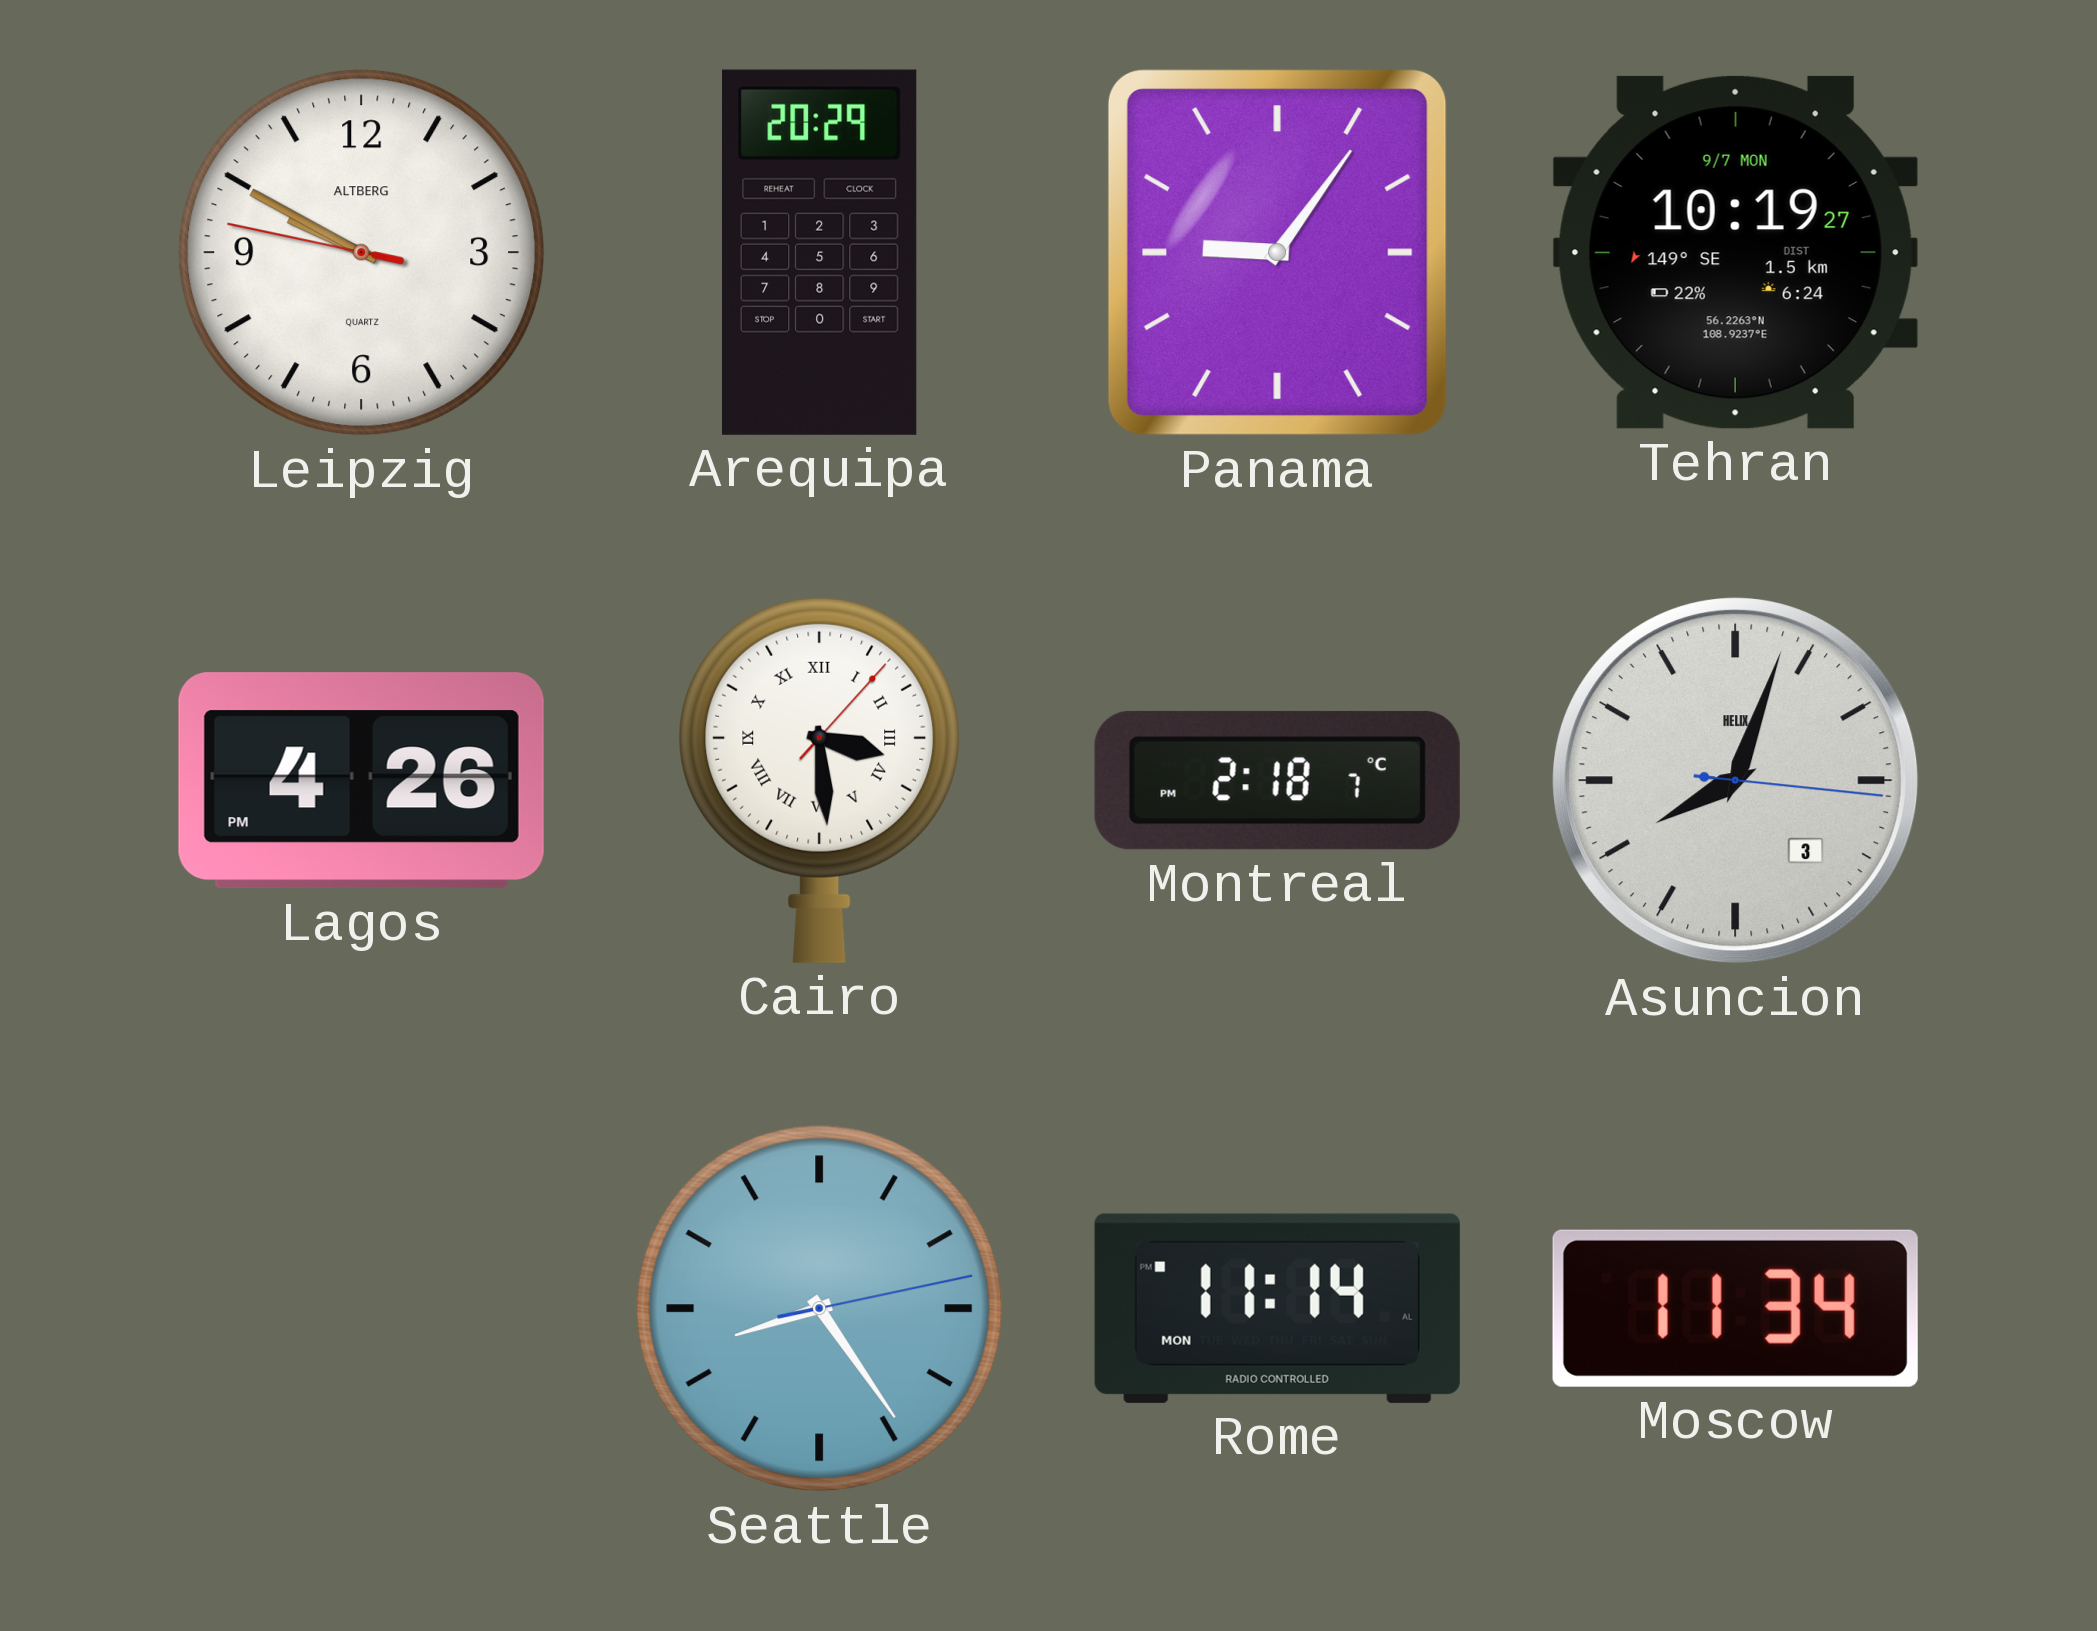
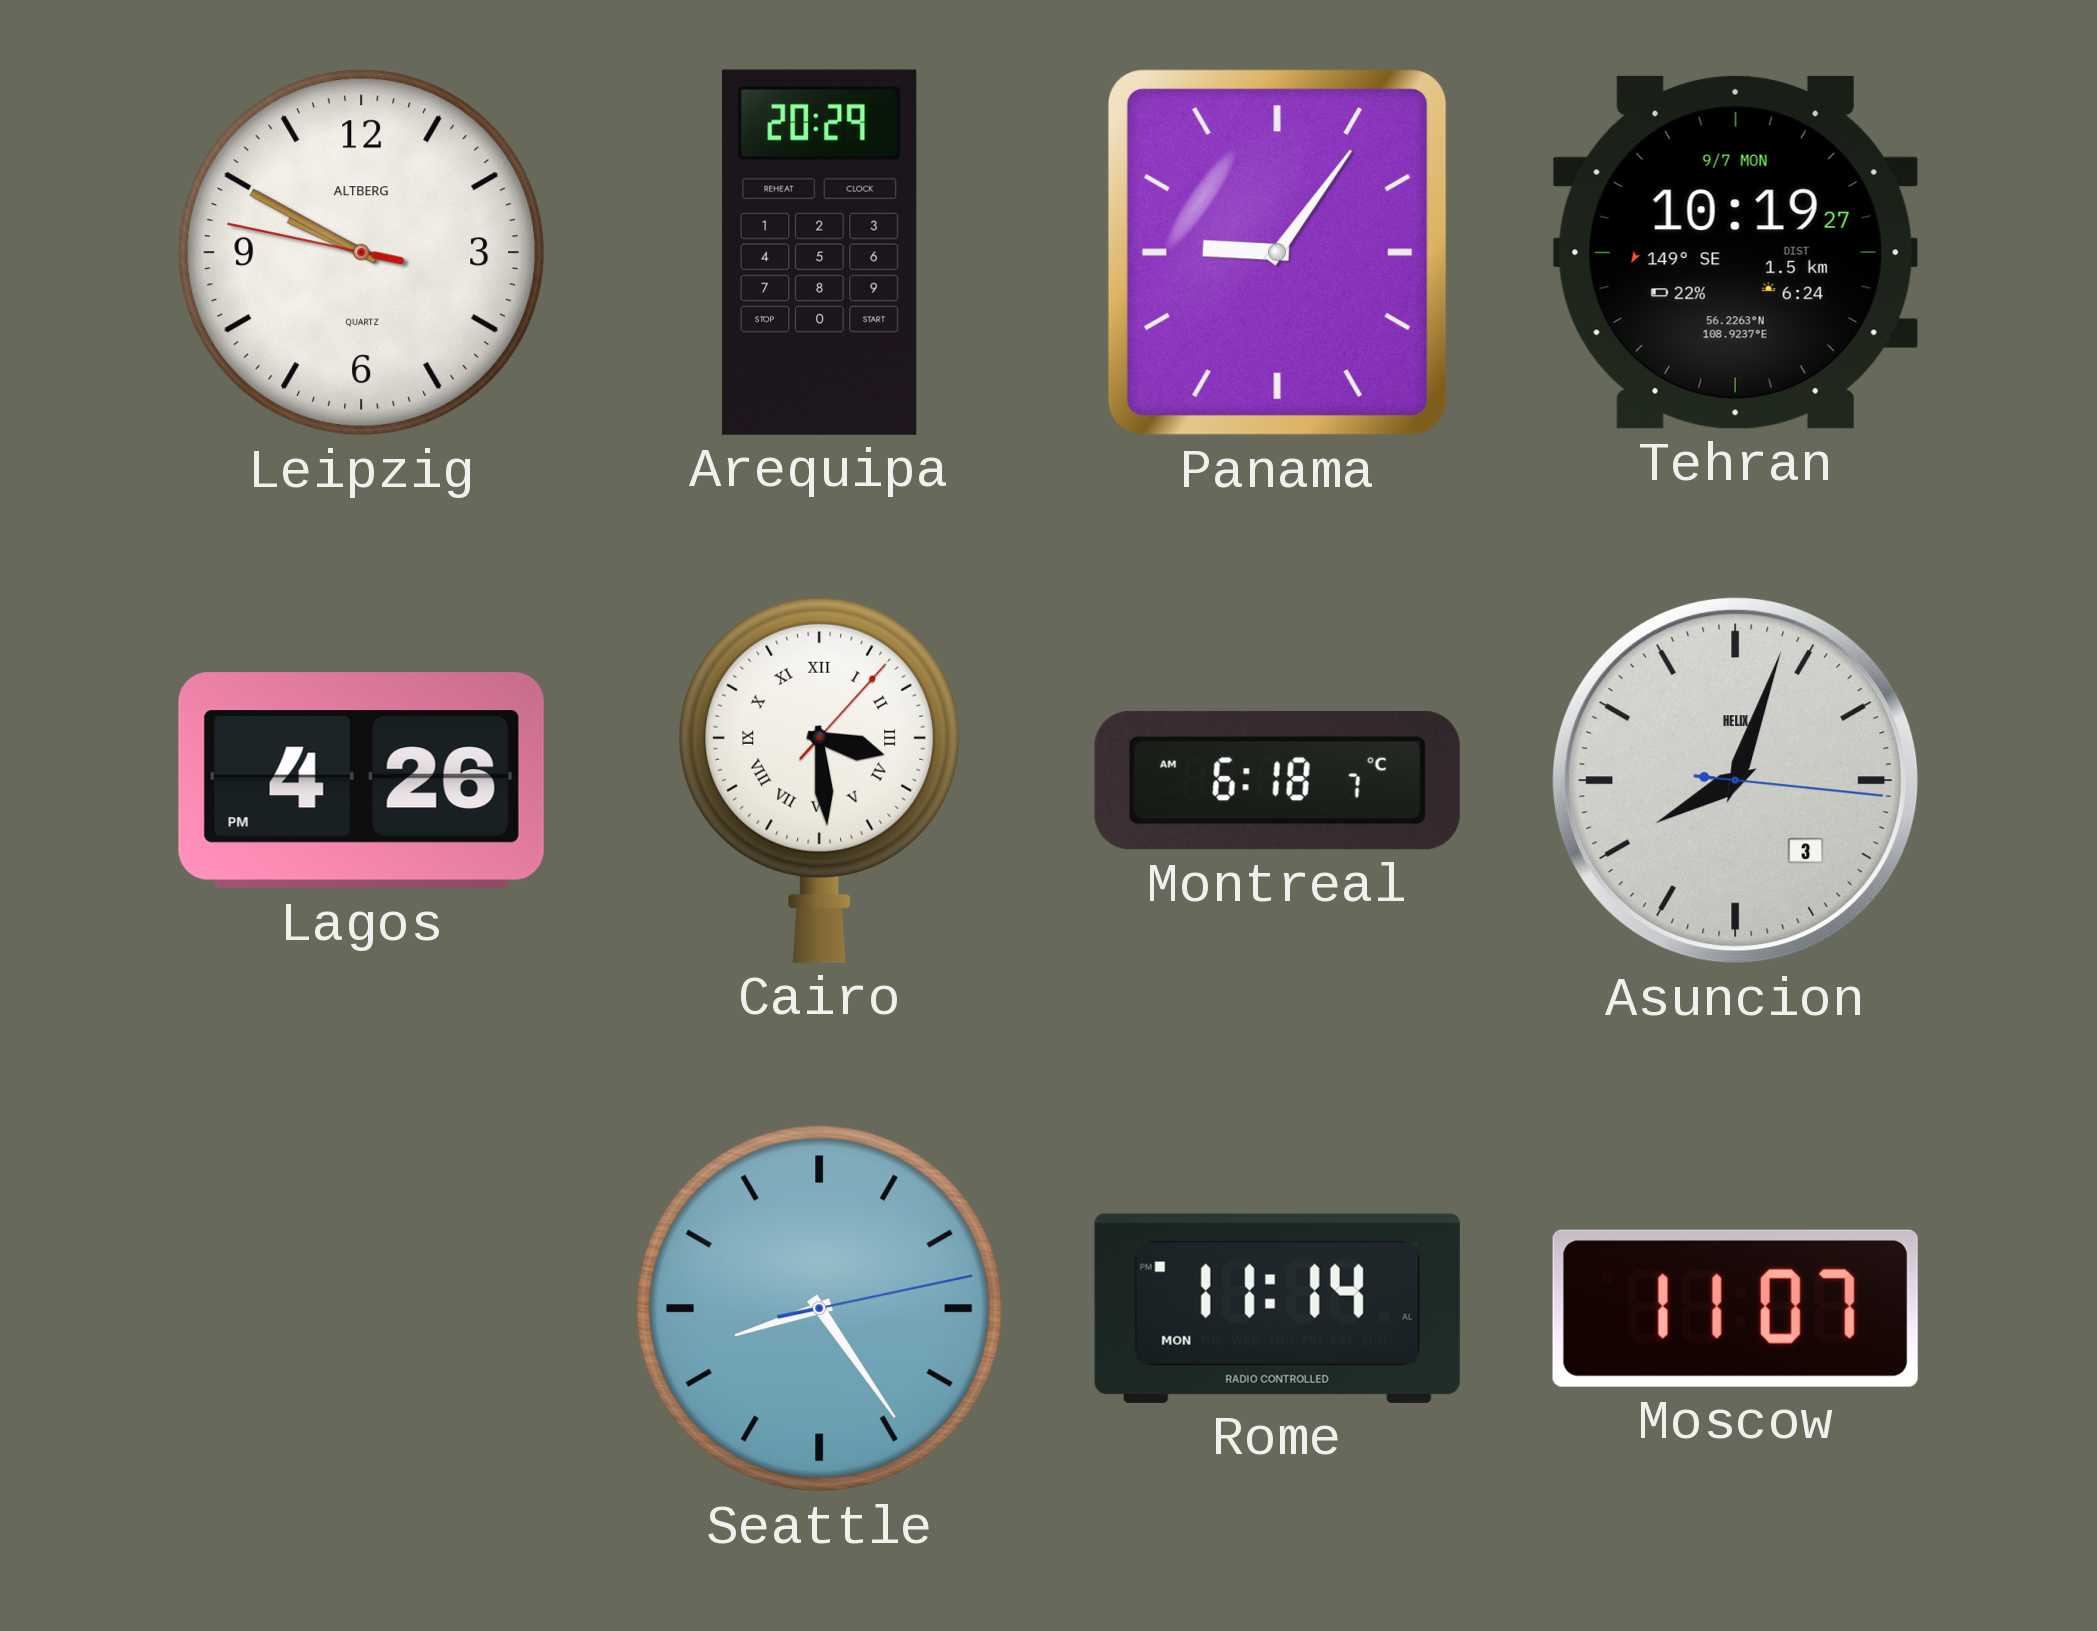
Montreal: 2:18 -> 6:18 (1277, 780)
Moscow: 11:34 -> 11:07 (1735, 1308)
